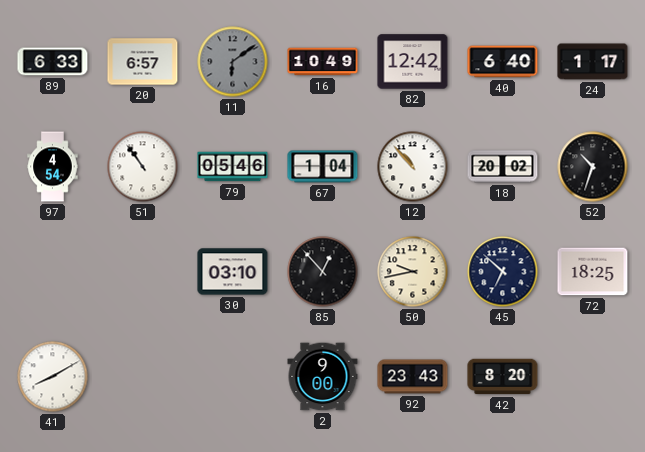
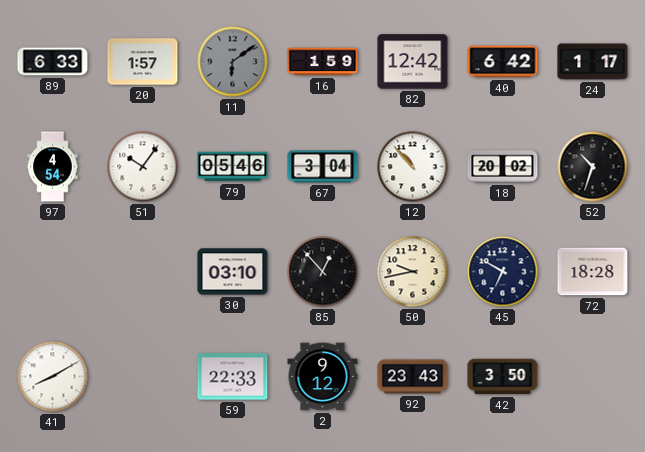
20: 6:57 -> 1:57 (143, 62)
16: 10:49 -> 1:59 (323, 62)
40: 6:40 -> 6:42 (503, 62)
51: 10:54 -> 10:06 (143, 167)
67: 1:04 -> 3:04 (323, 167)
45: 6:52 -> 6:50 (503, 272)
72: 18:25 -> 18:28 (593, 272)
59: none -> 22:33 (233, 377)
2: 9:00 -> 9:12 (323, 377)
42: 8:20 -> 3:50 (503, 377)
